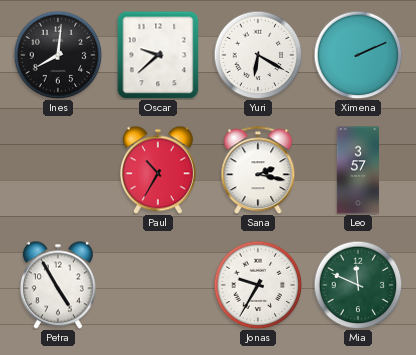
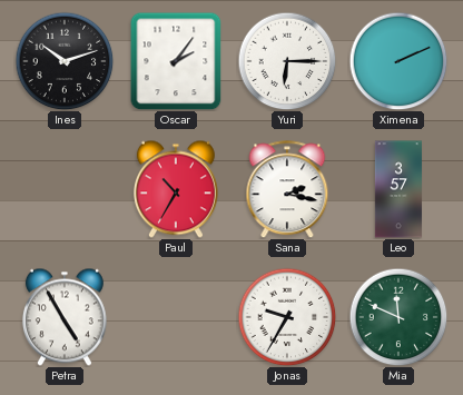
Ines: 8:01 -> 10:12 (65, 61)
Oscar: 9:38 -> 2:06 (176, 61)
Yuri: 6:20 -> 6:15 (287, 61)
